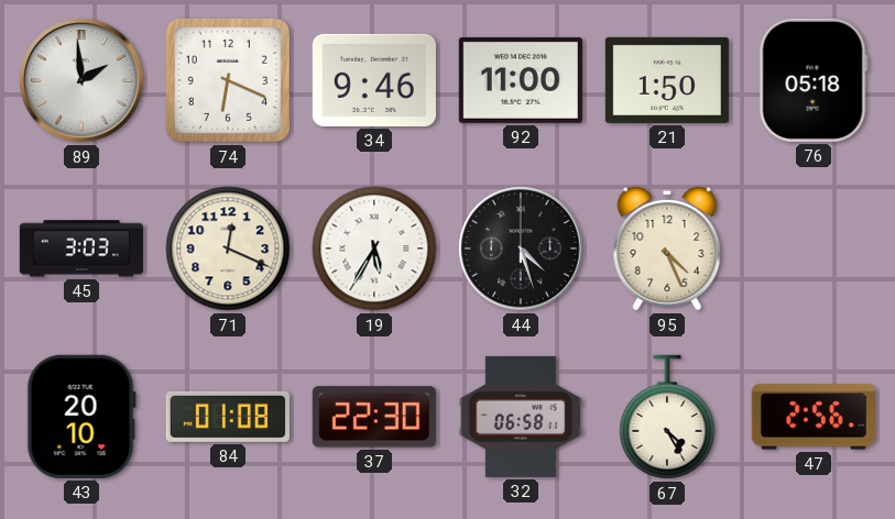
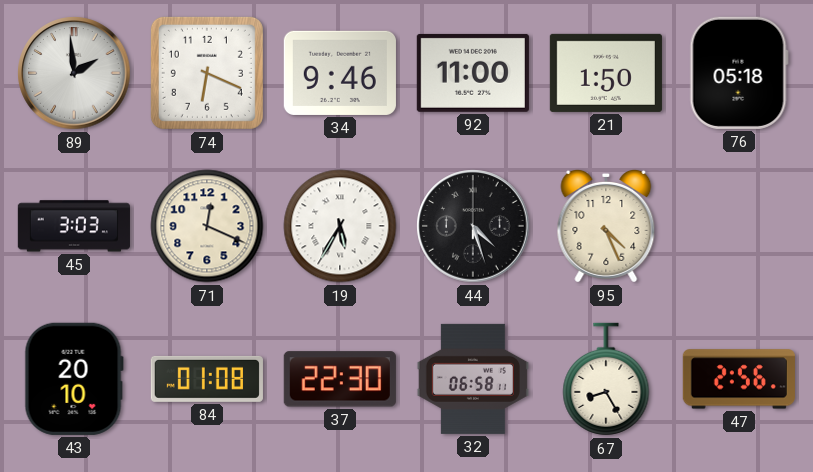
67: 4:25 -> 8:25 (606, 379)
